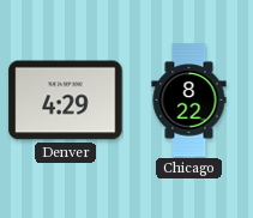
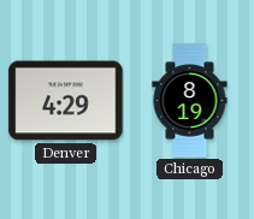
Chicago: 8:22 -> 8:19 (190, 101)
